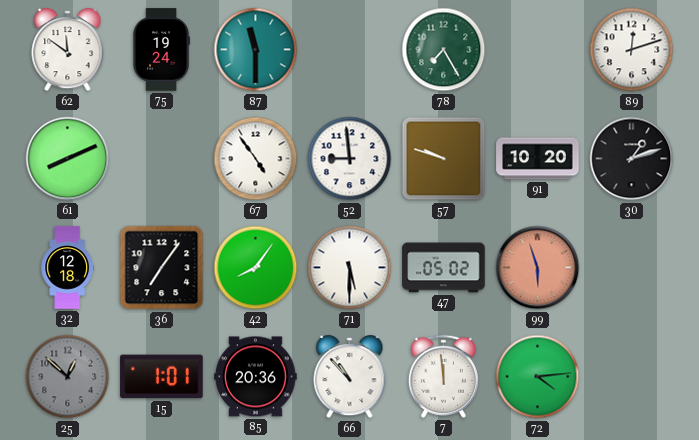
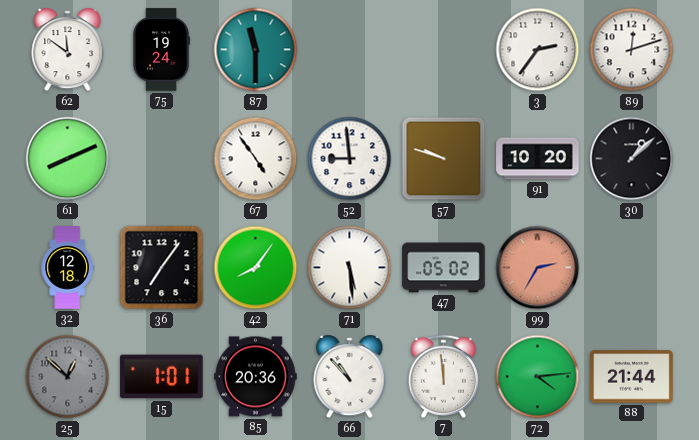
78: 7:25 -> none (444, 50)
3: none -> 2:36 (538, 50)
30: 1:12 -> 1:08 (632, 159)
71: 5:30 -> 5:29 (350, 268)
99: 5:57 -> 2:35 (538, 268)
88: none -> 21:44 (632, 377)
